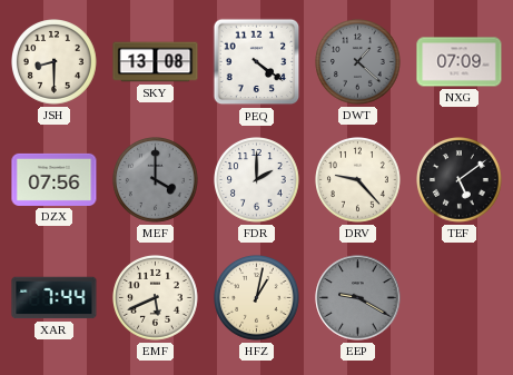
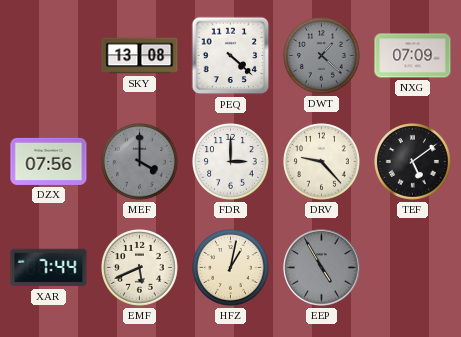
JSH: 8:30 -> none (55, 62)
PEQ: 4:21 -> 4:22 (231, 56)
FDR: 2:00 -> 3:00 (231, 162)
EEP: 9:20 -> 4:55 (322, 268)
